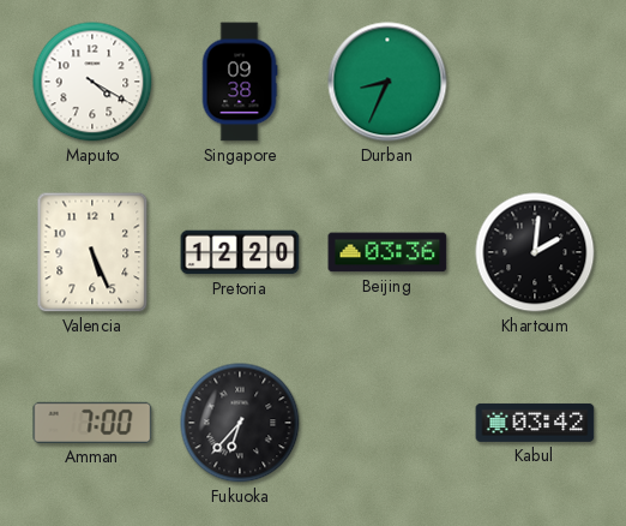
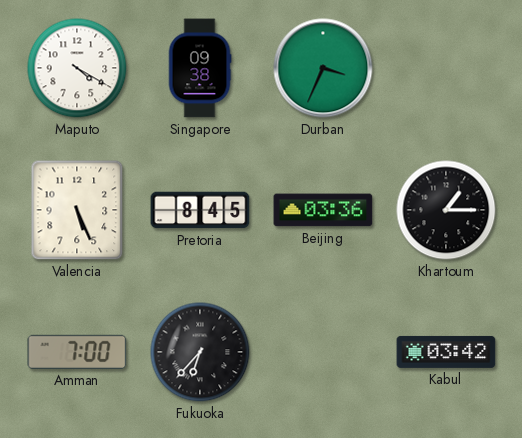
Durban: 8:34 -> 3:34 (323, 68)
Pretoria: 12:20 -> 8:45 (200, 210)
Khartoum: 2:01 -> 1:15 (446, 210)
